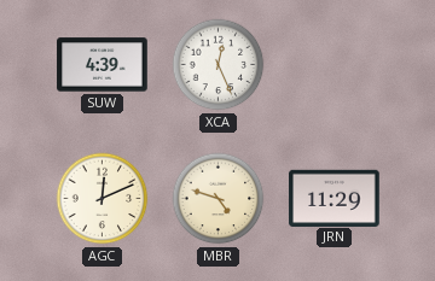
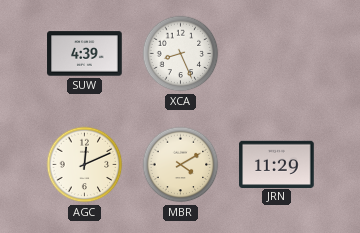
XCA: 12:26 -> 8:26 (181, 54)
MBR: 4:48 -> 4:10 (181, 165)
